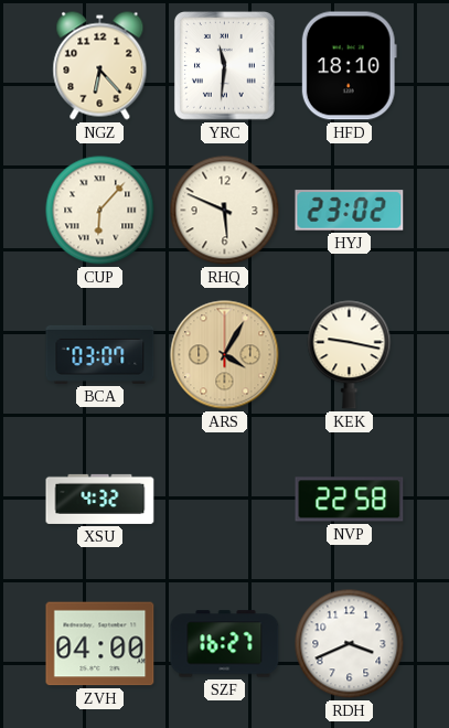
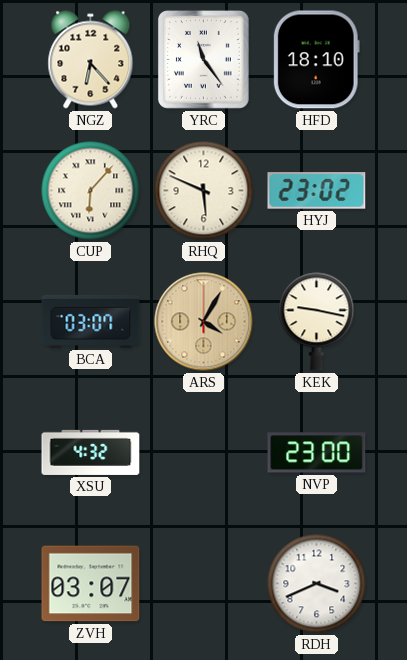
YRC: 11:31 -> 11:24 (204, 60)
NVP: 22:58 -> 23:00 (317, 453)
ZVH: 04:00 -> 03:07 (91, 584)
SZF: 16:27 -> none (225, 644)
